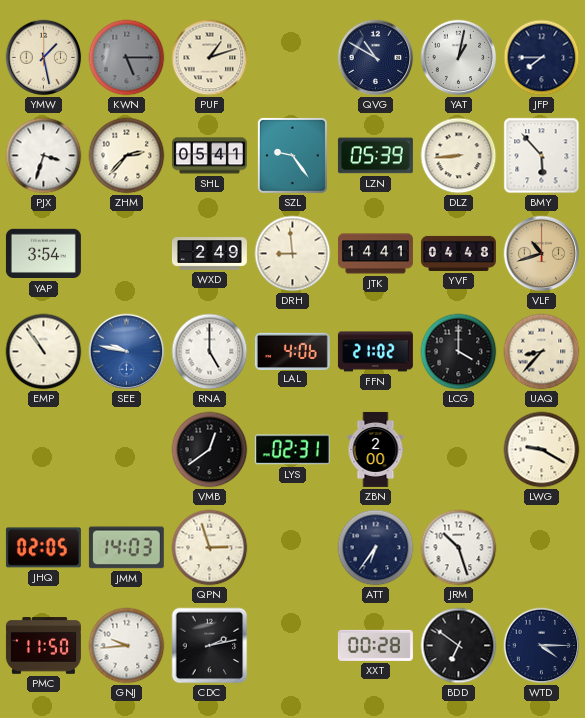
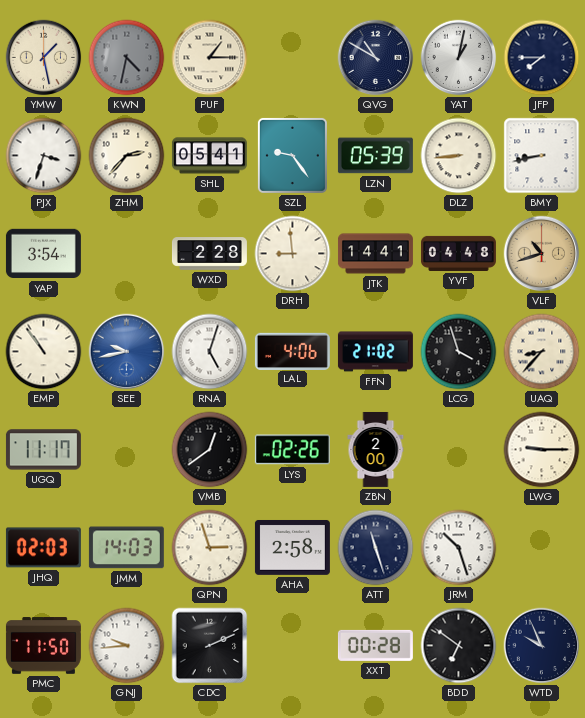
KWN: 5:15 -> 4:32 (127, 58)
PUF: 1:12 -> 1:15 (210, 58)
BMY: 5:53 -> 8:43 (542, 156)
WXD: 2:49 -> 2:28 (209, 254)
SEE: 9:47 -> 9:43 (127, 352)
RNA: 5:00 -> 5:03 (210, 352)
LCG: 4:00 -> 3:57 (459, 352)
UGQ: none -> 11:17 (43, 450)
LYS: 02:31 -> 02:26 (292, 450)
LWG: 9:20 -> 9:15 (542, 450)
JHQ: 02:05 -> 02:03 (43, 548)
AHA: none -> 2:58 (292, 547)
ATT: 6:36 -> 11:27 (376, 548)
CDC: 2:13 -> 2:11 (210, 646)
WTD: 4:15 -> 9:56 (542, 646)
